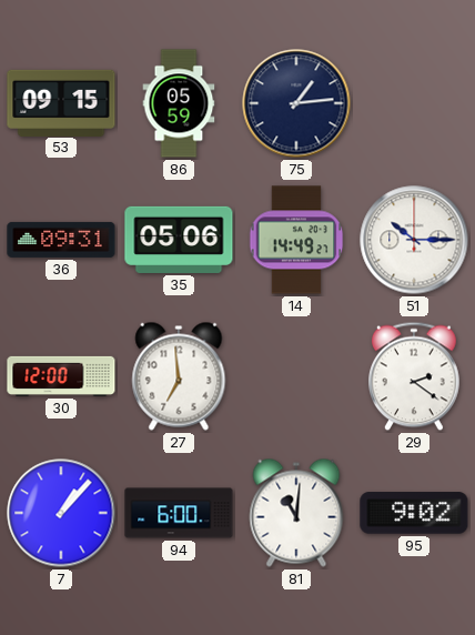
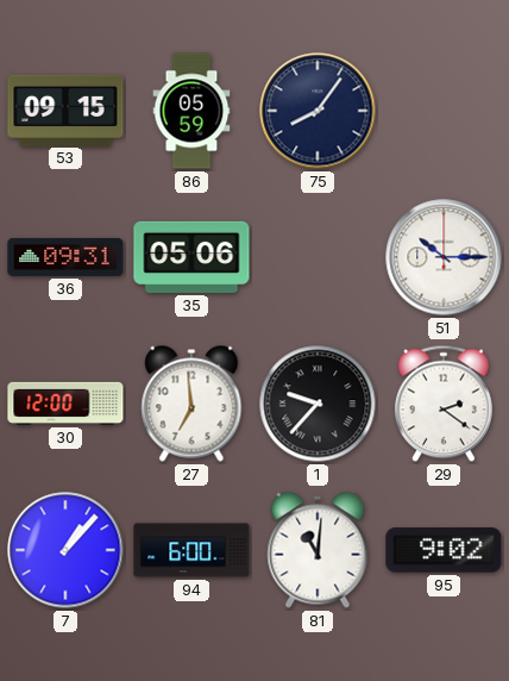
75: 1:14 -> 8:06 (318, 111)
14: 14:49 -> none (296, 240)
1: none -> 9:37 (318, 404)
